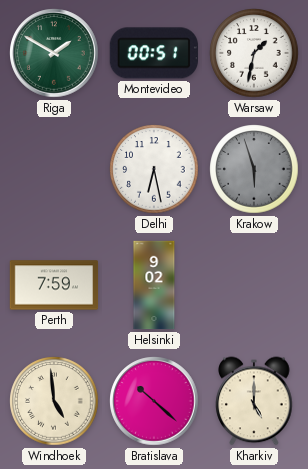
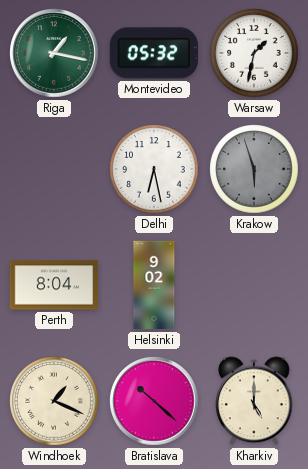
Riga: 1:50 -> 1:17 (54, 53)
Montevideo: 00:51 -> 05:32 (154, 53)
Perth: 7:59 -> 8:04 (54, 285)
Windhoek: 4:59 -> 1:19 (54, 401)
